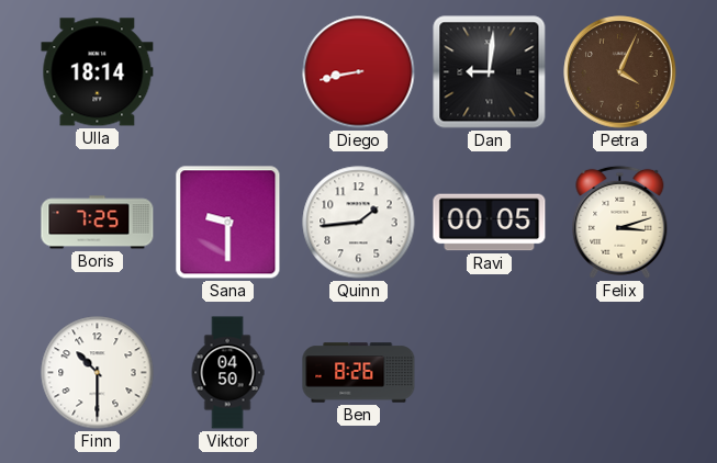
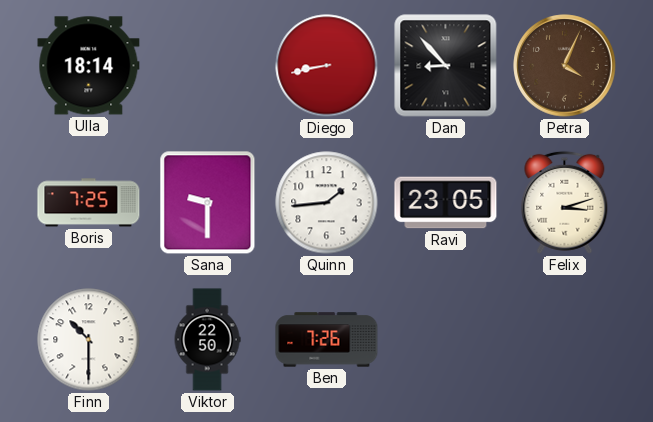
Dan: 9:01 -> 8:53 (446, 66)
Ravi: 00:05 -> 23:05 (446, 203)
Viktor: 04:50 -> 22:50 (207, 340)
Ben: 8:26 -> 7:26 (327, 340)
